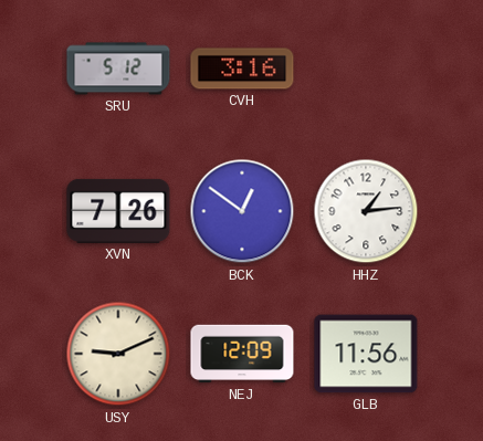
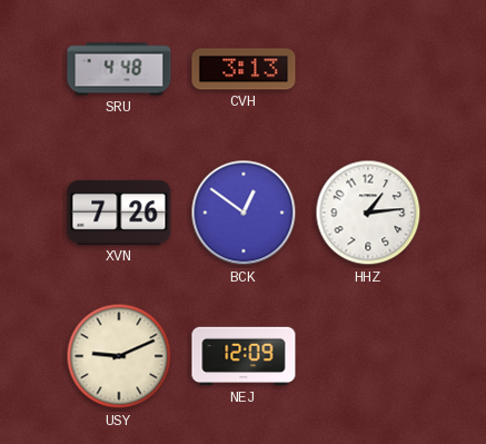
SRU: 5:12 -> 4:48 (119, 69)
CVH: 3:16 -> 3:13 (244, 69)
GLB: 11:56 -> none (366, 354)
